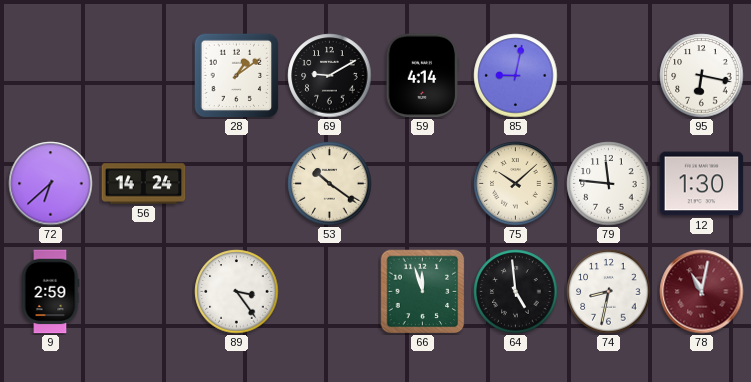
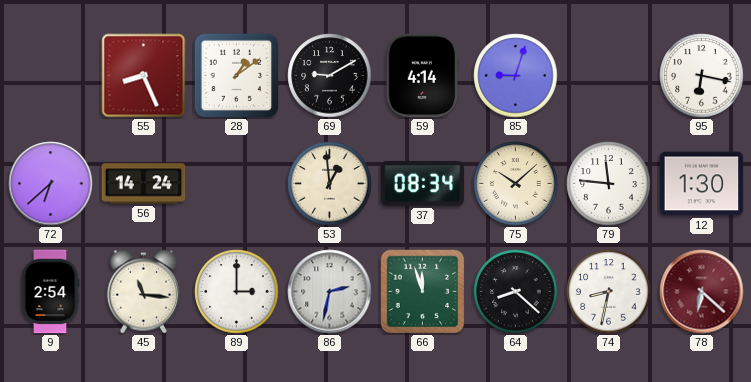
55: none -> 8:26 (144, 76)
85: 9:02 -> 9:03 (516, 76)
53: 10:21 -> 12:59 (330, 184)
37: none -> 08:34 (423, 183)
9: 2:59 -> 2:54 (50, 292)
45: none -> 11:16 (143, 292)
89: 3:24 -> 3:00 (237, 292)
86: none -> 2:32 (330, 292)
64: 4:59 -> 8:22 (516, 292)
78: 11:02 -> 6:22 (702, 292)
